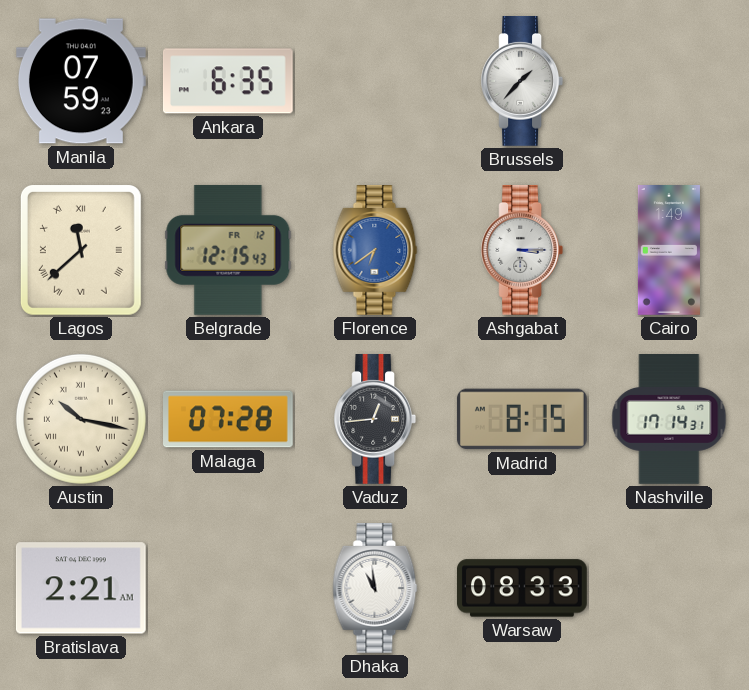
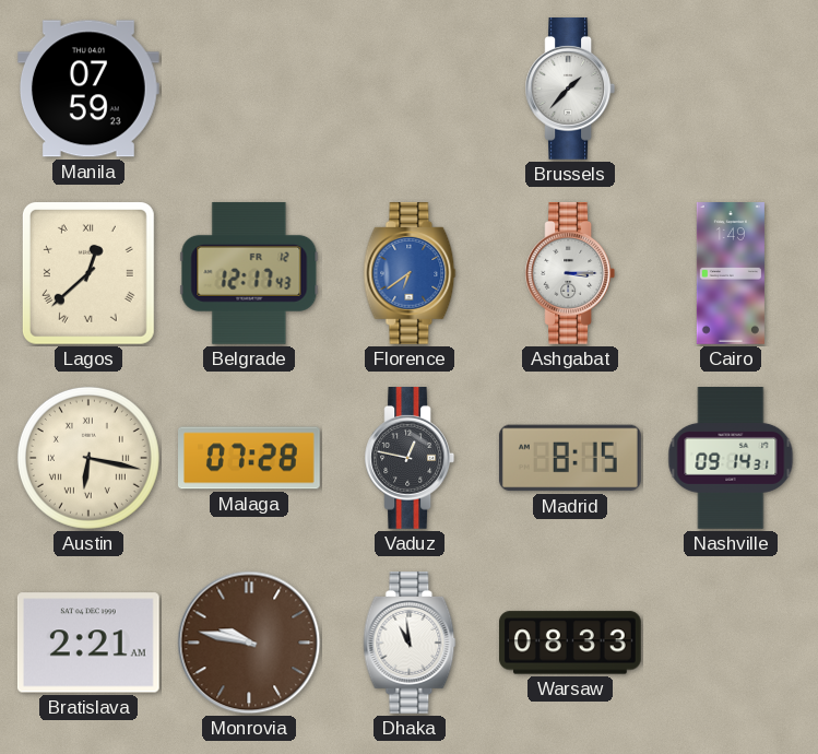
Ankara: 6:35 -> none (228, 81)
Lagos: 11:38 -> 12:38 (88, 273)
Belgrade: 12:15 -> 12:17 (249, 273)
Austin: 10:17 -> 6:17 (88, 458)
Vaduz: 12:44 -> 12:47 (410, 459)
Nashville: 17:14 -> 09:14 (731, 459)
Monrovia: none -> 9:47 (249, 643)
